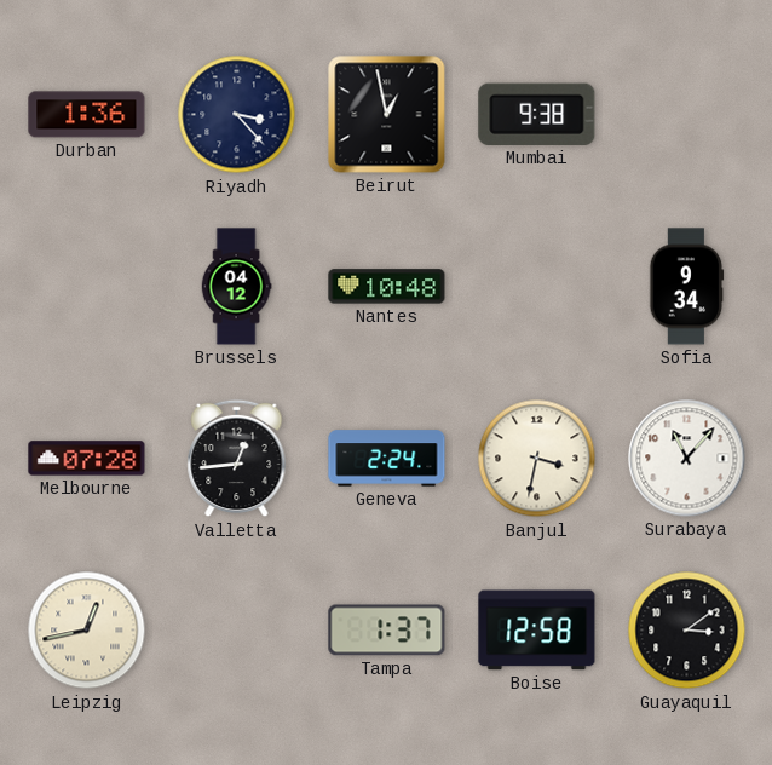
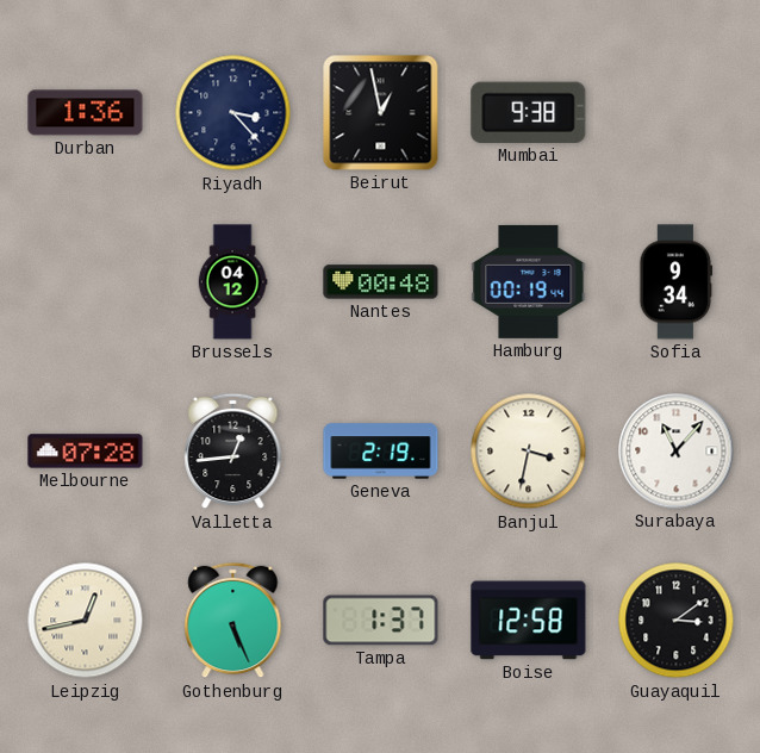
Nantes: 10:48 -> 00:48 (381, 282)
Hamburg: none -> 00:19 (529, 281)
Geneva: 2:24 -> 2:19 (381, 452)
Gothenburg: none -> 5:26 (233, 621)
